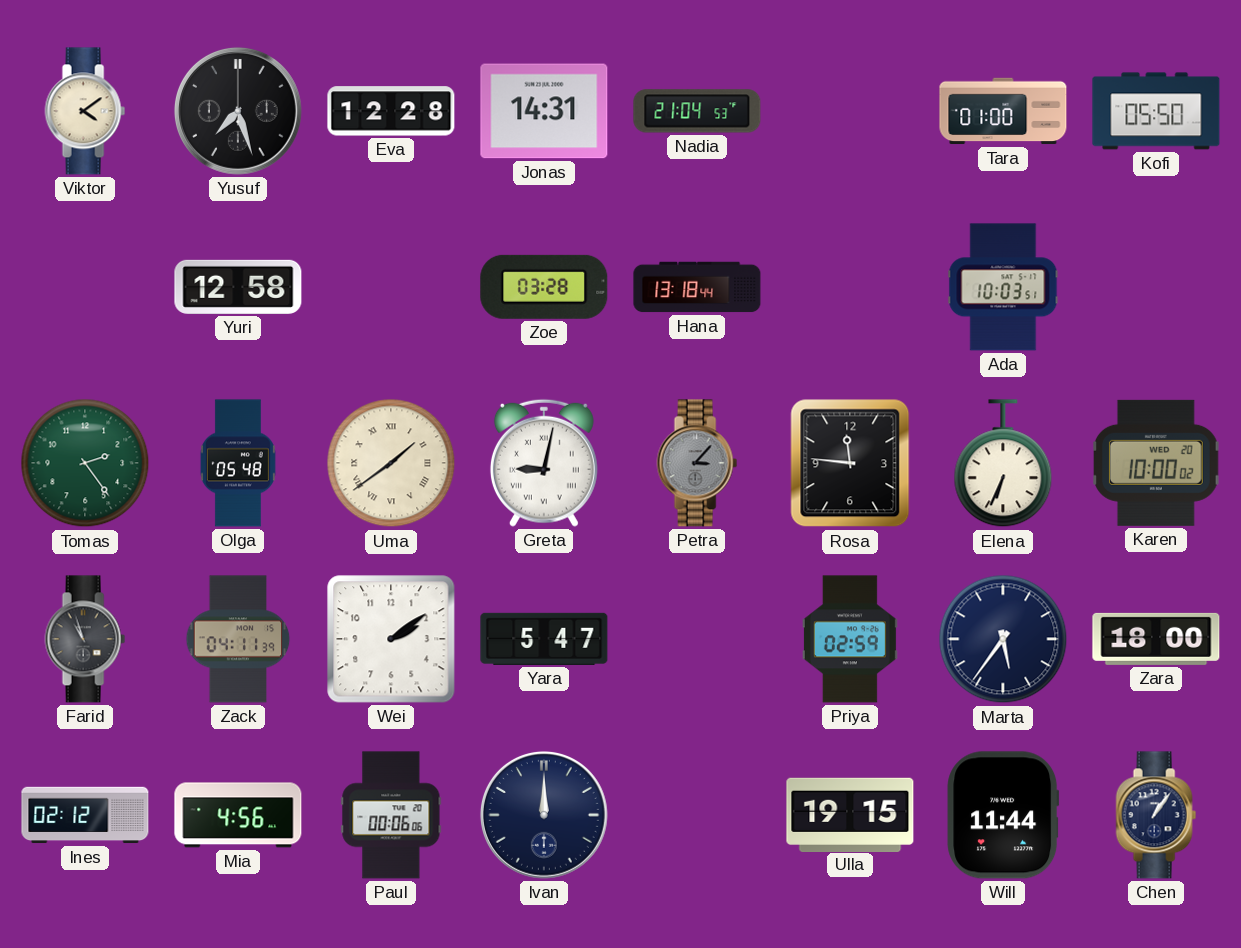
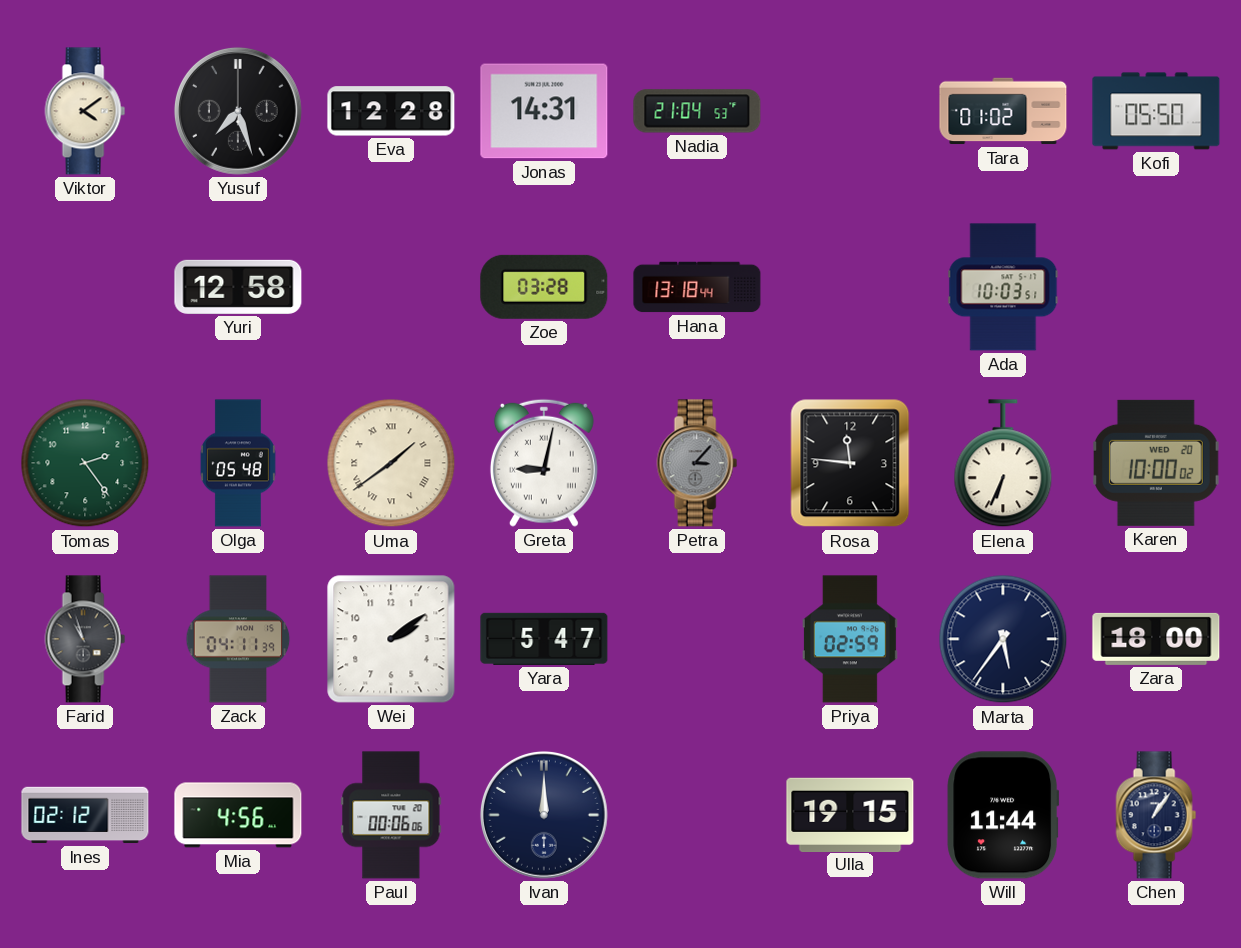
Tara: 01:00 -> 01:02 (1003, 111)
